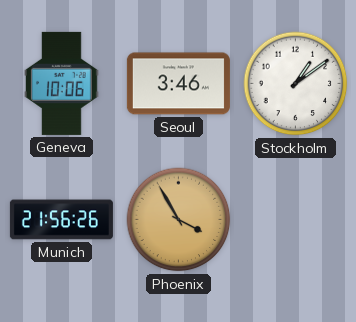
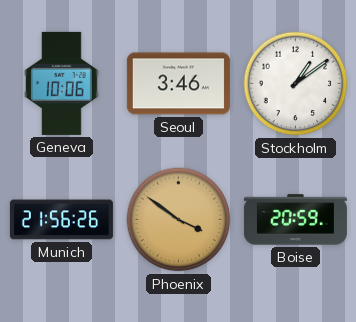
Phoenix: 3:55 -> 3:51 (179, 220)
Boise: none -> 20:59 (295, 220)
